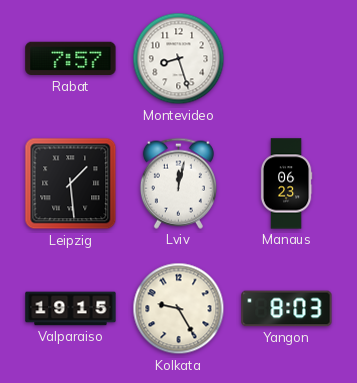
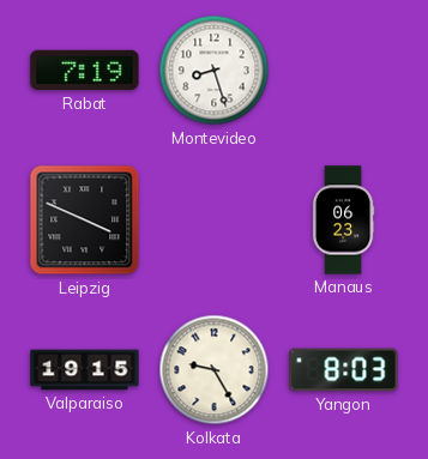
Rabat: 7:57 -> 7:19 (85, 71)
Leipzig: 1:29 -> 3:49 (85, 221)
Lviv: 12:02 -> none (178, 183)
